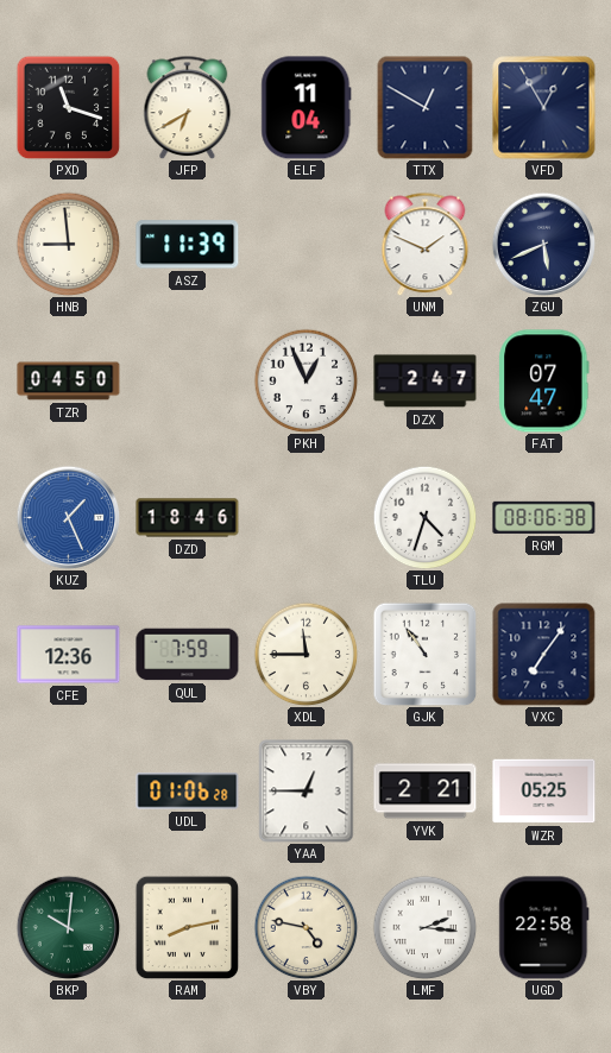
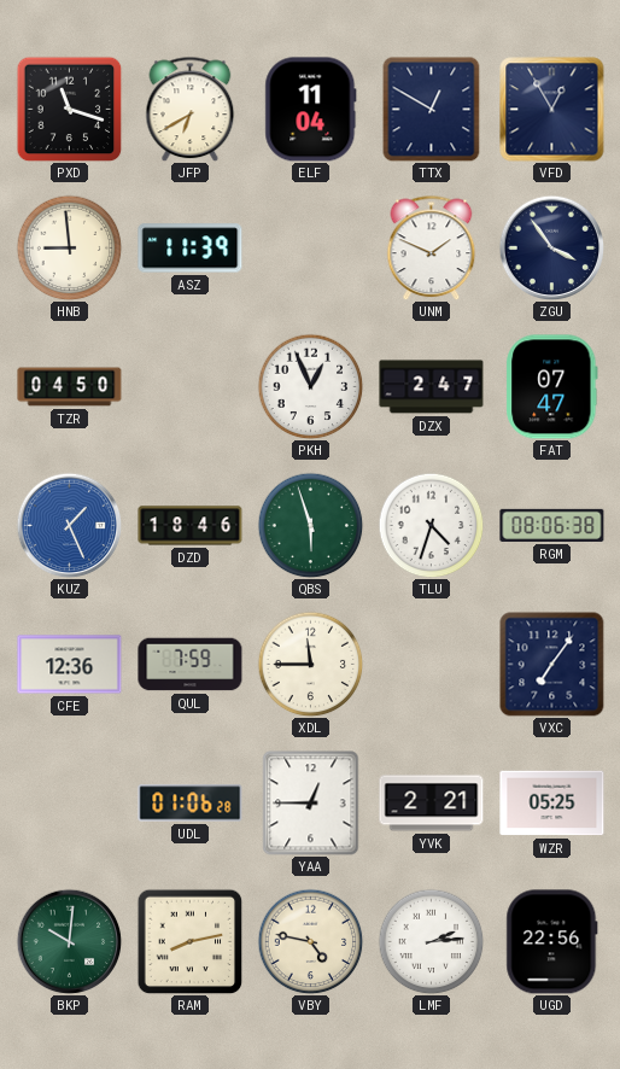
ZGU: 5:41 -> 3:54 (551, 247)
QBS: none -> 5:57 (310, 525)
GJK: 10:54 -> none (424, 654)
LMF: 2:16 -> 2:14 (431, 941)
UGD: 22:58 -> 22:56 (552, 942)
